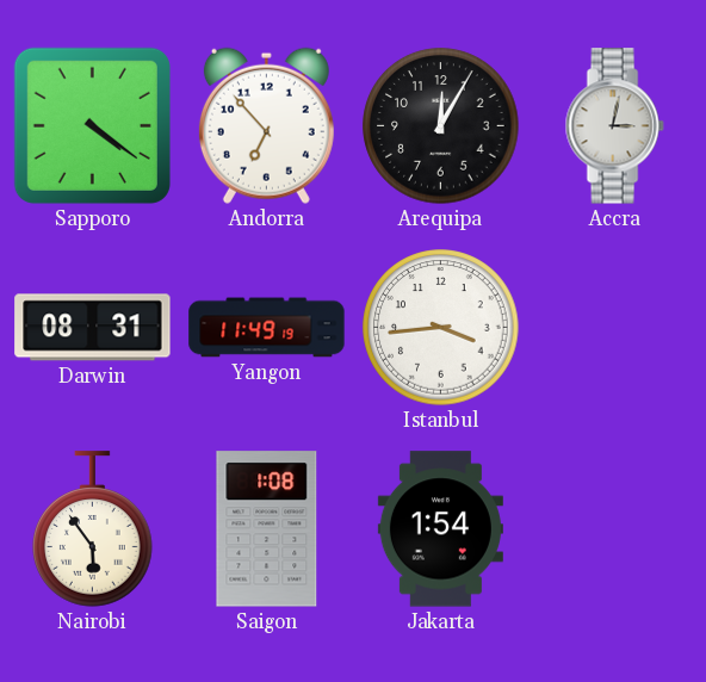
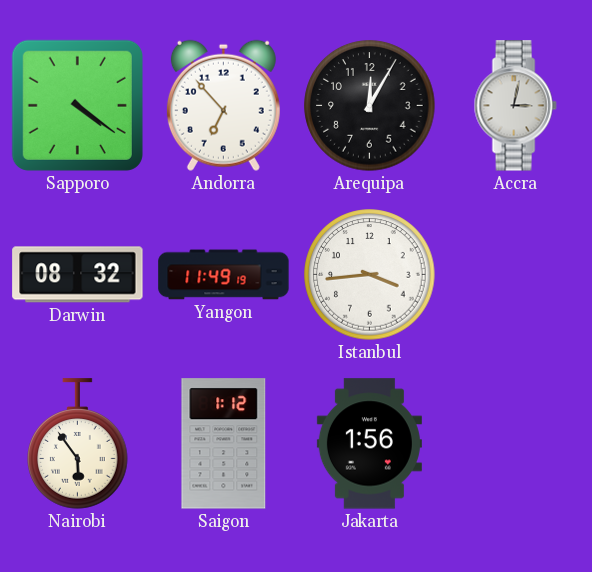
Darwin: 08:31 -> 08:32 (78, 275)
Saigon: 1:08 -> 1:12 (224, 444)
Jakarta: 1:54 -> 1:56 (369, 444)
